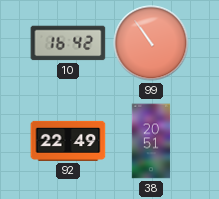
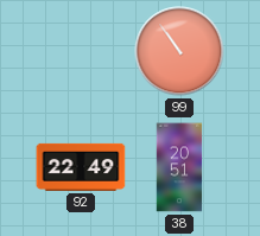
10: 16:42 -> none (68, 43)
